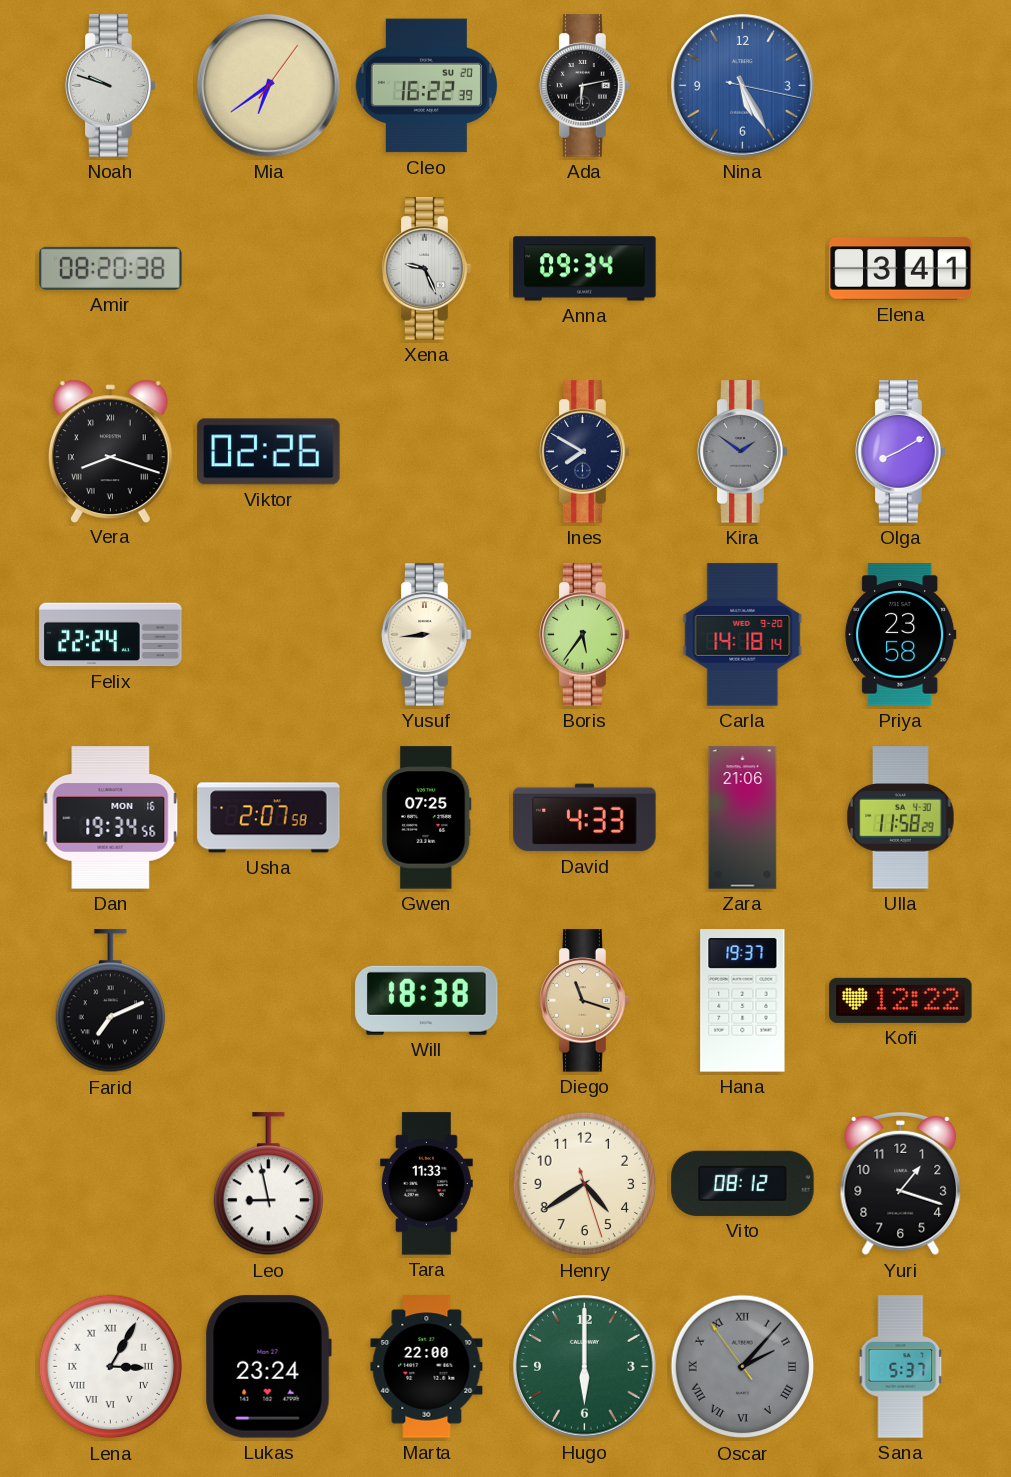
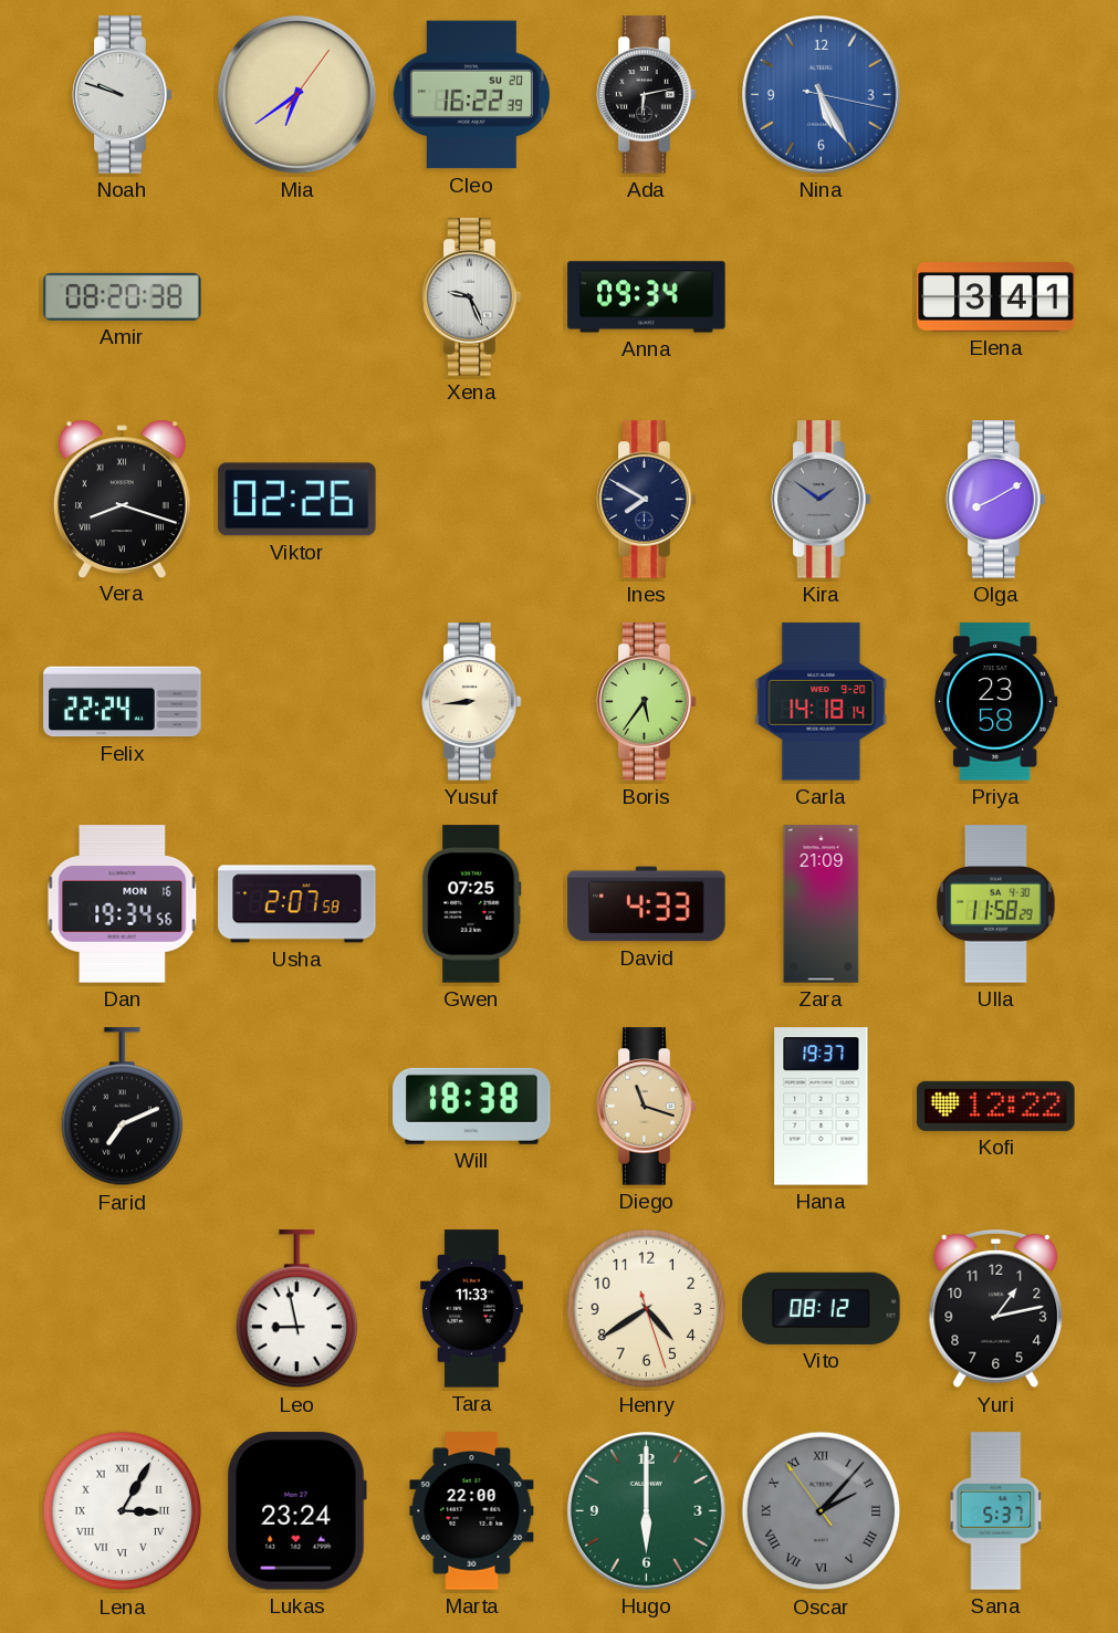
Zara: 21:06 -> 21:09 (822, 904)
Yuri: 1:18 -> 1:13 (996, 1309)
